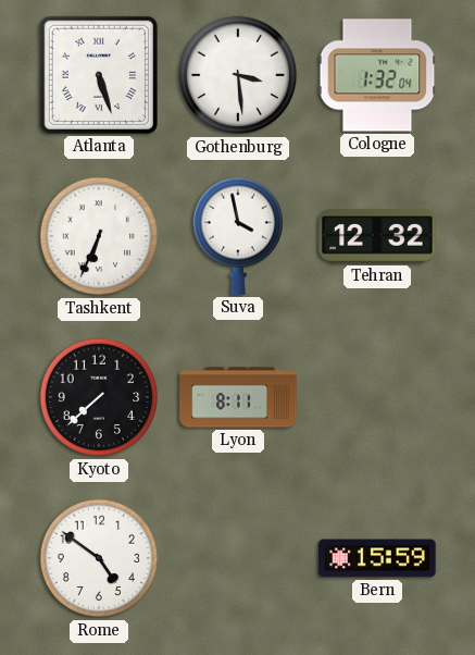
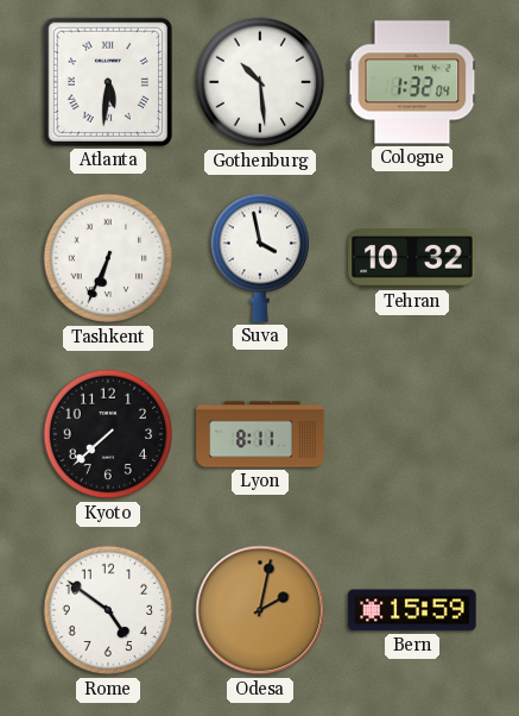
Atlanta: 5:27 -> 5:31 (108, 82)
Gothenburg: 3:29 -> 10:29 (260, 82)
Tehran: 12:32 -> 10:32 (412, 258)
Odesa: none -> 2:02 (260, 610)
